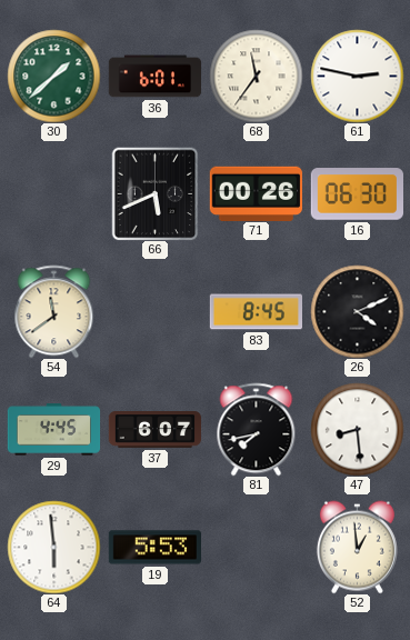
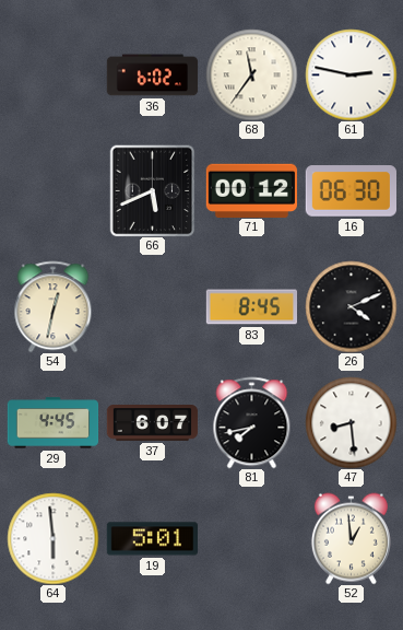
30: 1:38 -> none (53, 76)
36: 6:01 -> 6:02 (152, 75)
71: 00:26 -> 00:12 (251, 190)
54: 11:39 -> 12:32 (54, 306)
19: 5:53 -> 5:01 (152, 539)
